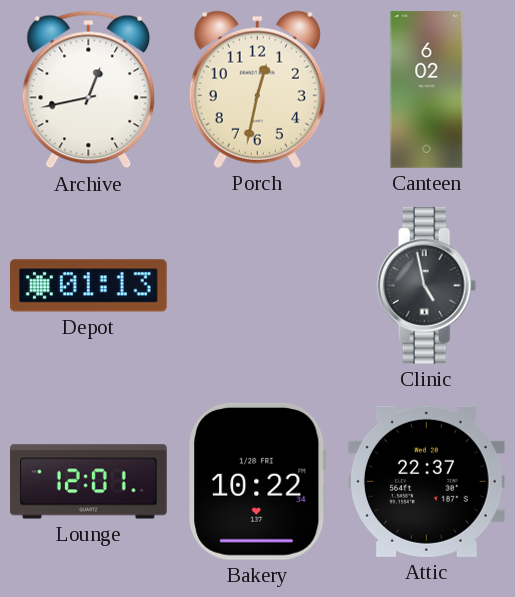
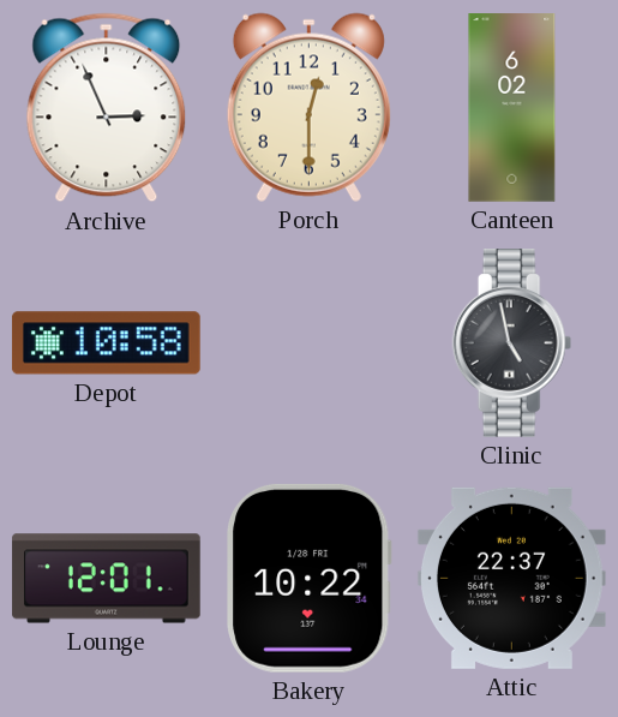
Archive: 12:43 -> 2:56 (107, 108)
Porch: 12:32 -> 12:30 (308, 107)
Depot: 01:13 -> 10:58 (106, 343)
